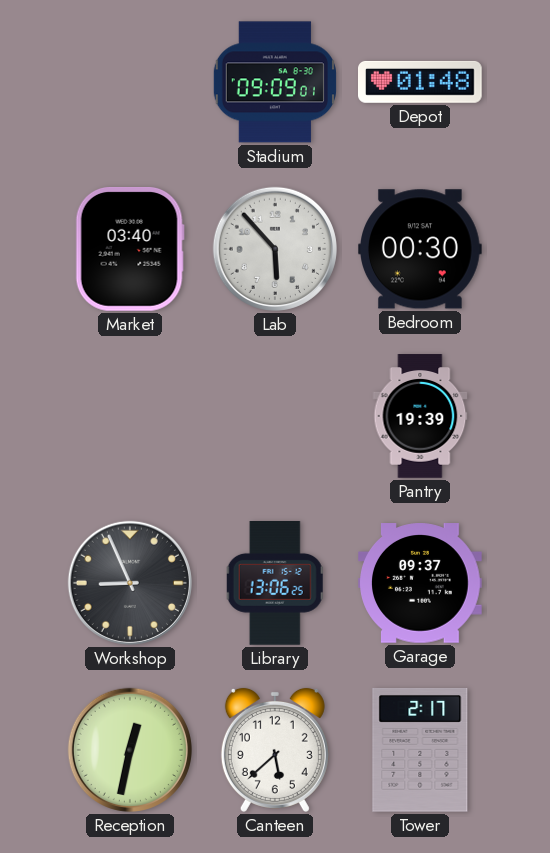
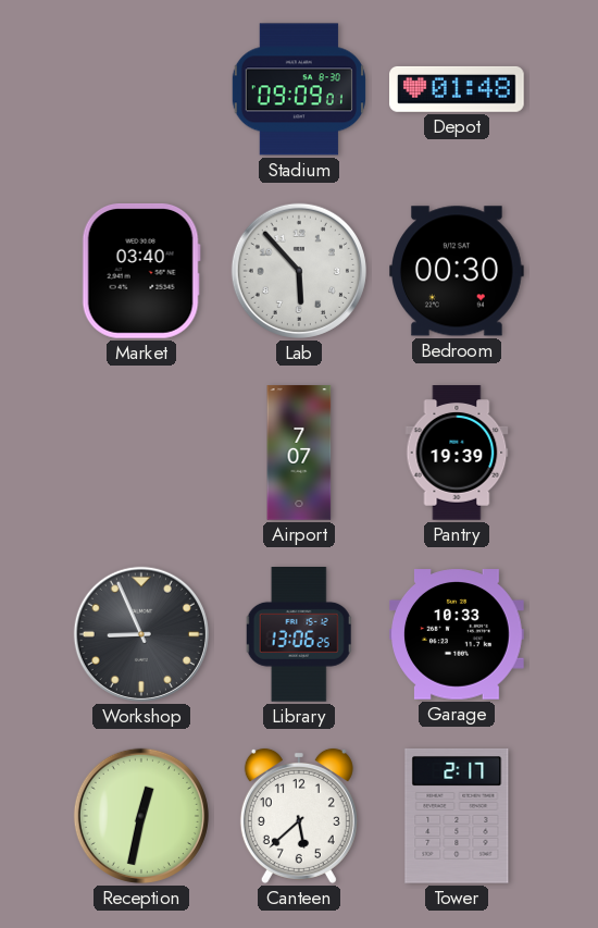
Airport: none -> 7:07 (299, 453)
Garage: 09:37 -> 10:33 (457, 634)
